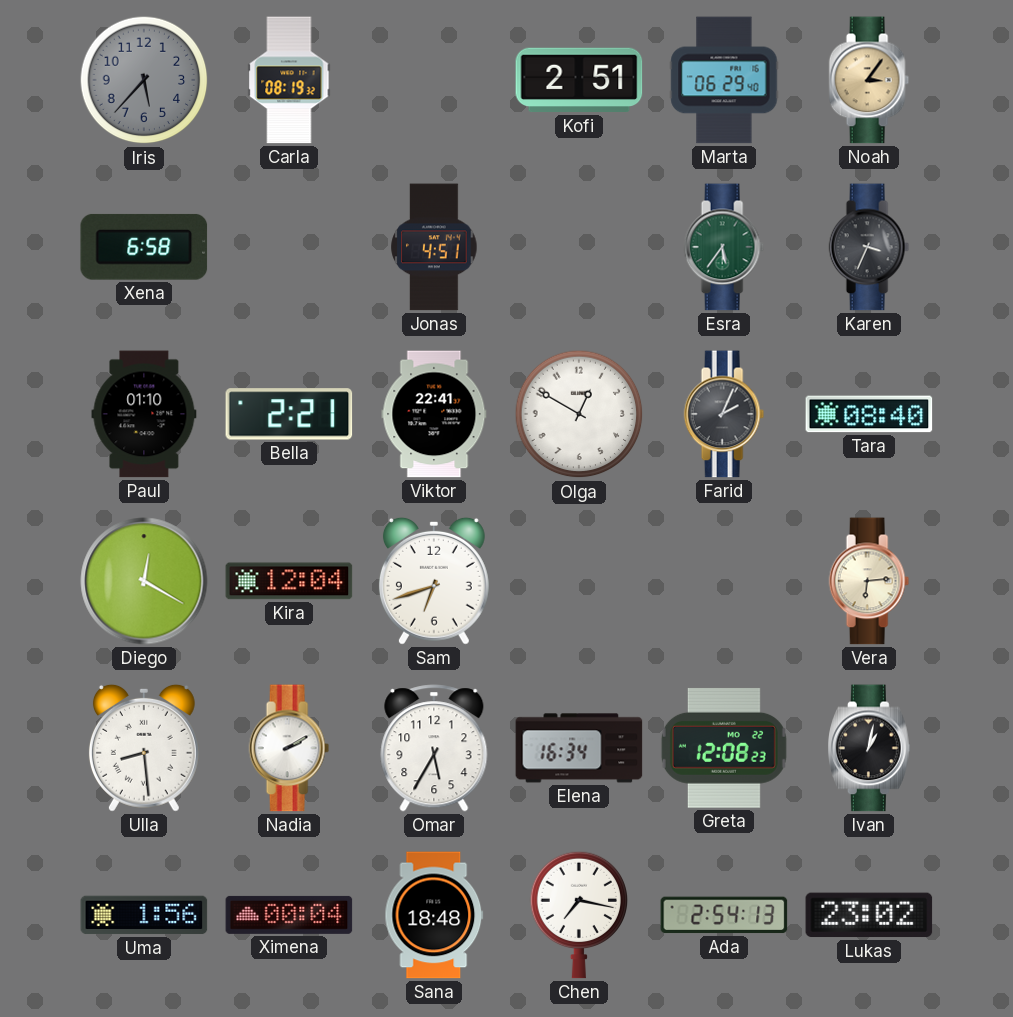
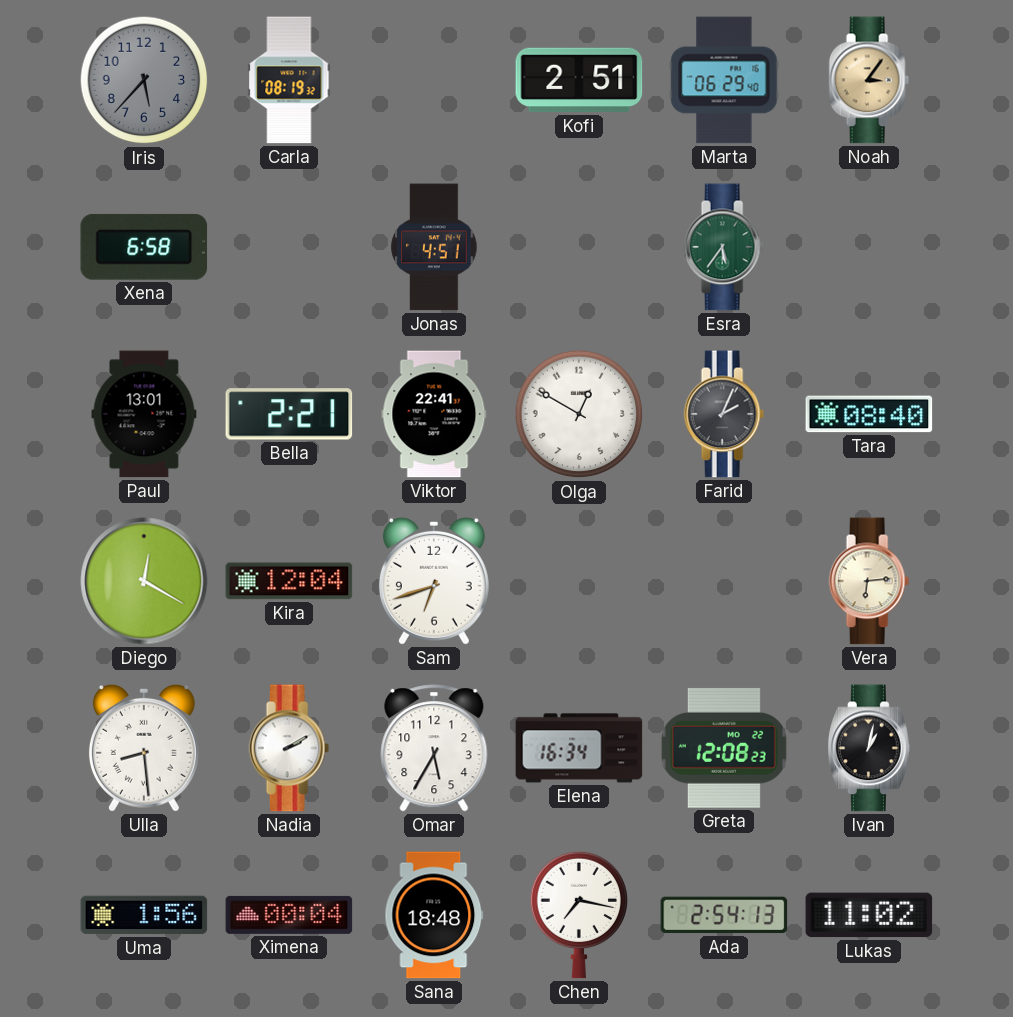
Karen: 3:34 -> none (869, 247)
Paul: 01:10 -> 13:01 (144, 414)
Lukas: 23:02 -> 11:02 (869, 915)
